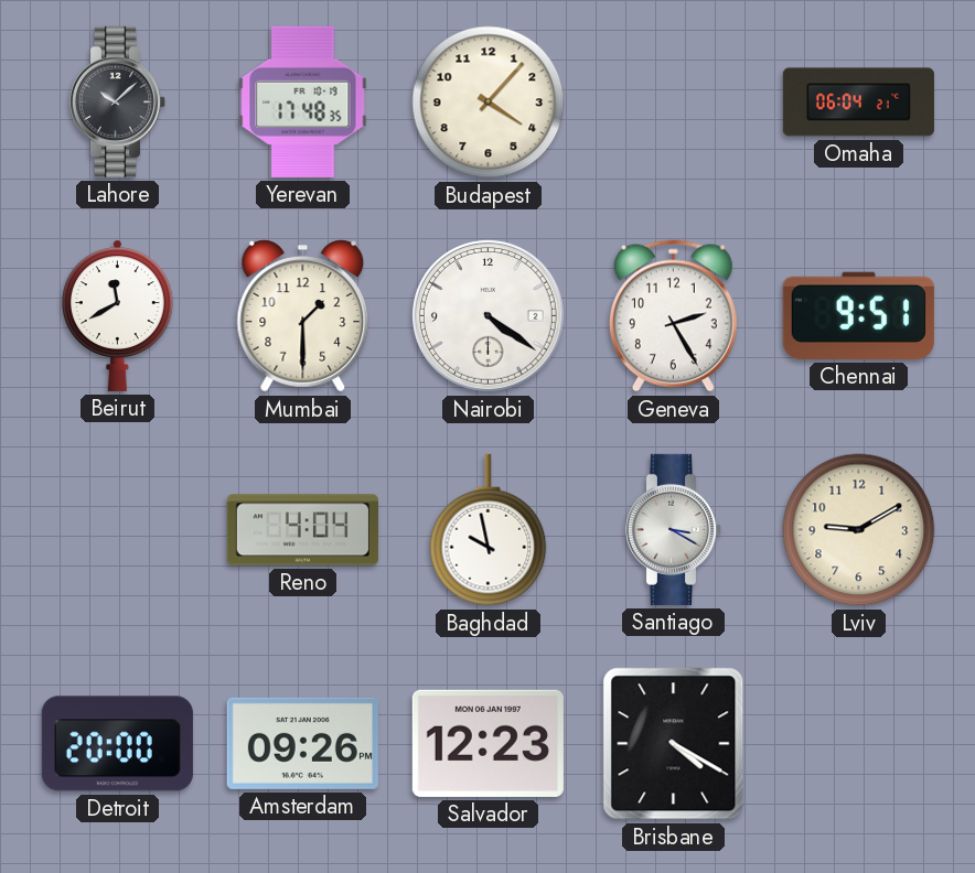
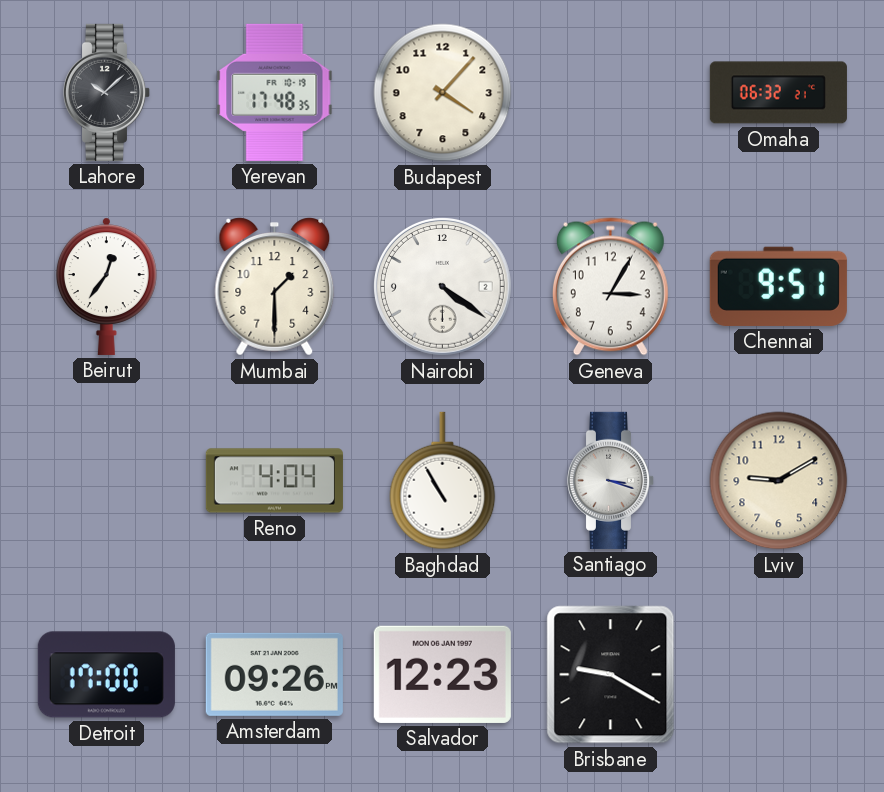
Omaha: 06:04 -> 06:32 (778, 93)
Beirut: 11:40 -> 12:36 (106, 286)
Geneva: 2:25 -> 3:05 (610, 287)
Baghdad: 9:58 -> 10:55 (443, 481)
Santiago: 3:20 -> 3:18 (611, 480)
Detroit: 20:00 -> 17:00 (106, 675)
Brisbane: 4:20 -> 9:20 (611, 675)
